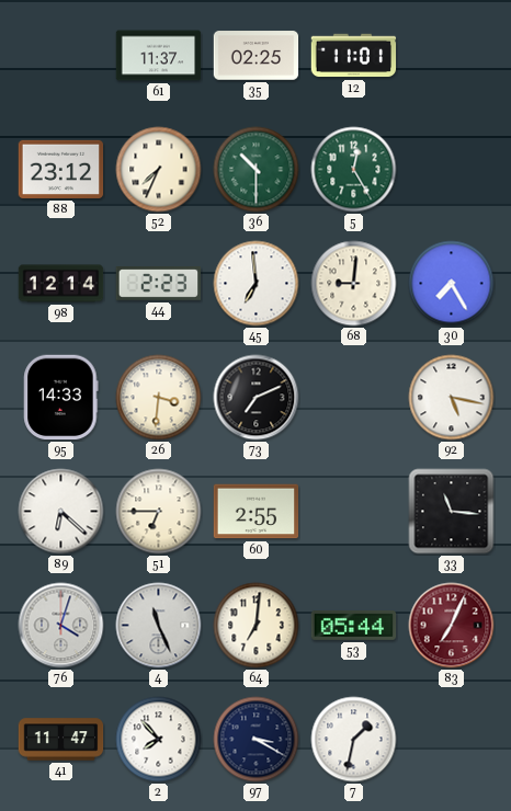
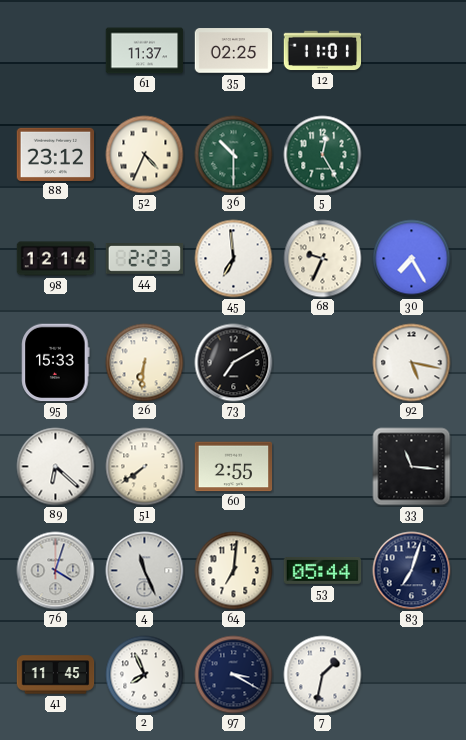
52: 7:34 -> 4:34 (145, 155)
68: 9:01 -> 9:34 (323, 259)
95: 14:33 -> 15:33 (56, 363)
26: 3:31 -> 6:31 (145, 363)
73: 7:11 -> 7:10 (234, 363)
51: 6:45 -> 7:39 (145, 467)
83: 7:04 -> 7:03 (412, 571)
83 dial: burgundy -> navy (412, 571)
41: 11:47 -> 11:45 (56, 675)
2: 7:53 -> 7:56 (145, 675)
